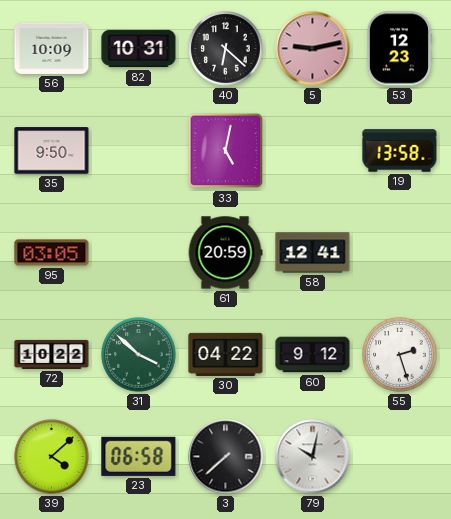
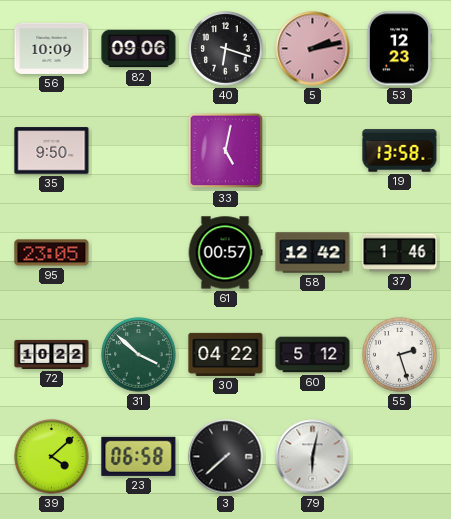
82: 10:31 -> 09:06 (139, 49)
40: 6:22 -> 6:18 (226, 49)
5: 9:13 -> 2:13 (313, 49)
95: 03:05 -> 23:05 (52, 253)
61: 20:59 -> 00:57 (225, 253)
58: 12:41 -> 12:42 (313, 253)
37: none -> 1:46 (400, 253)
60: 9:12 -> 5:12 (313, 355)
79: 10:02 -> 6:02 (313, 457)
